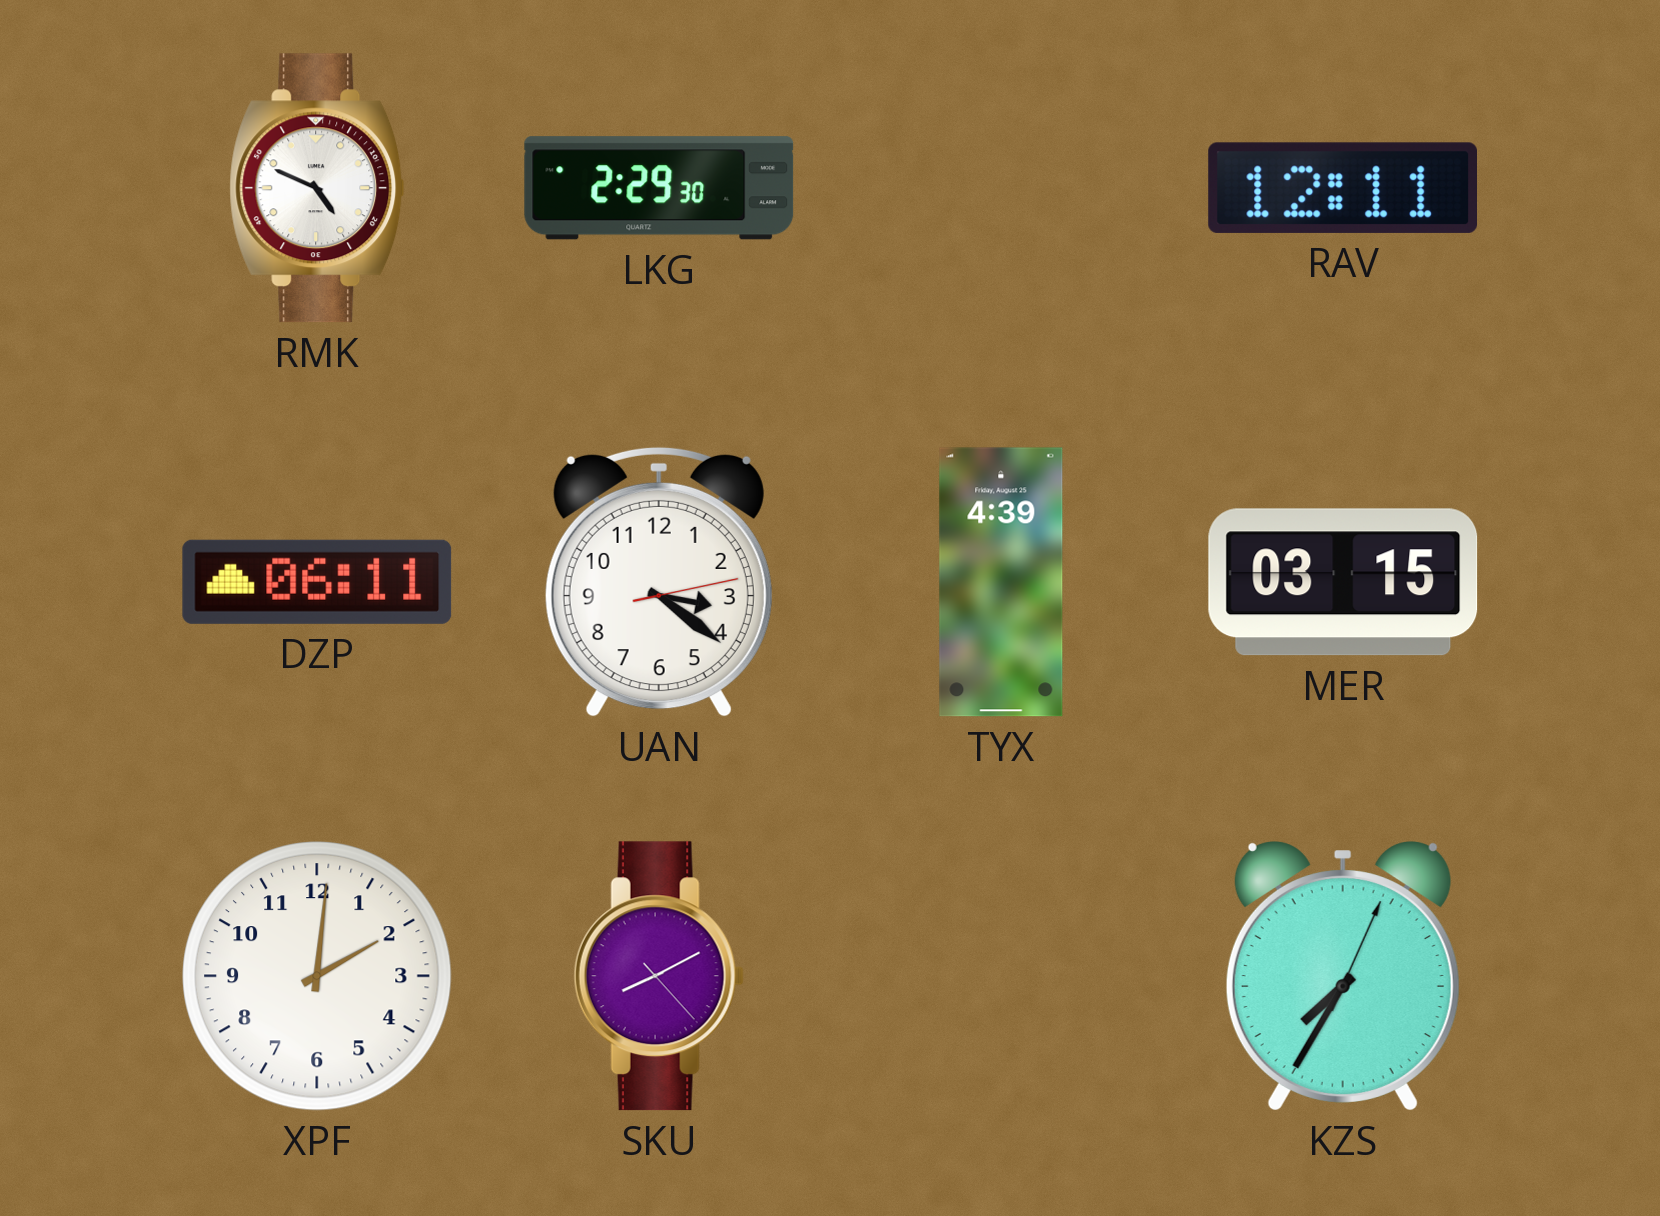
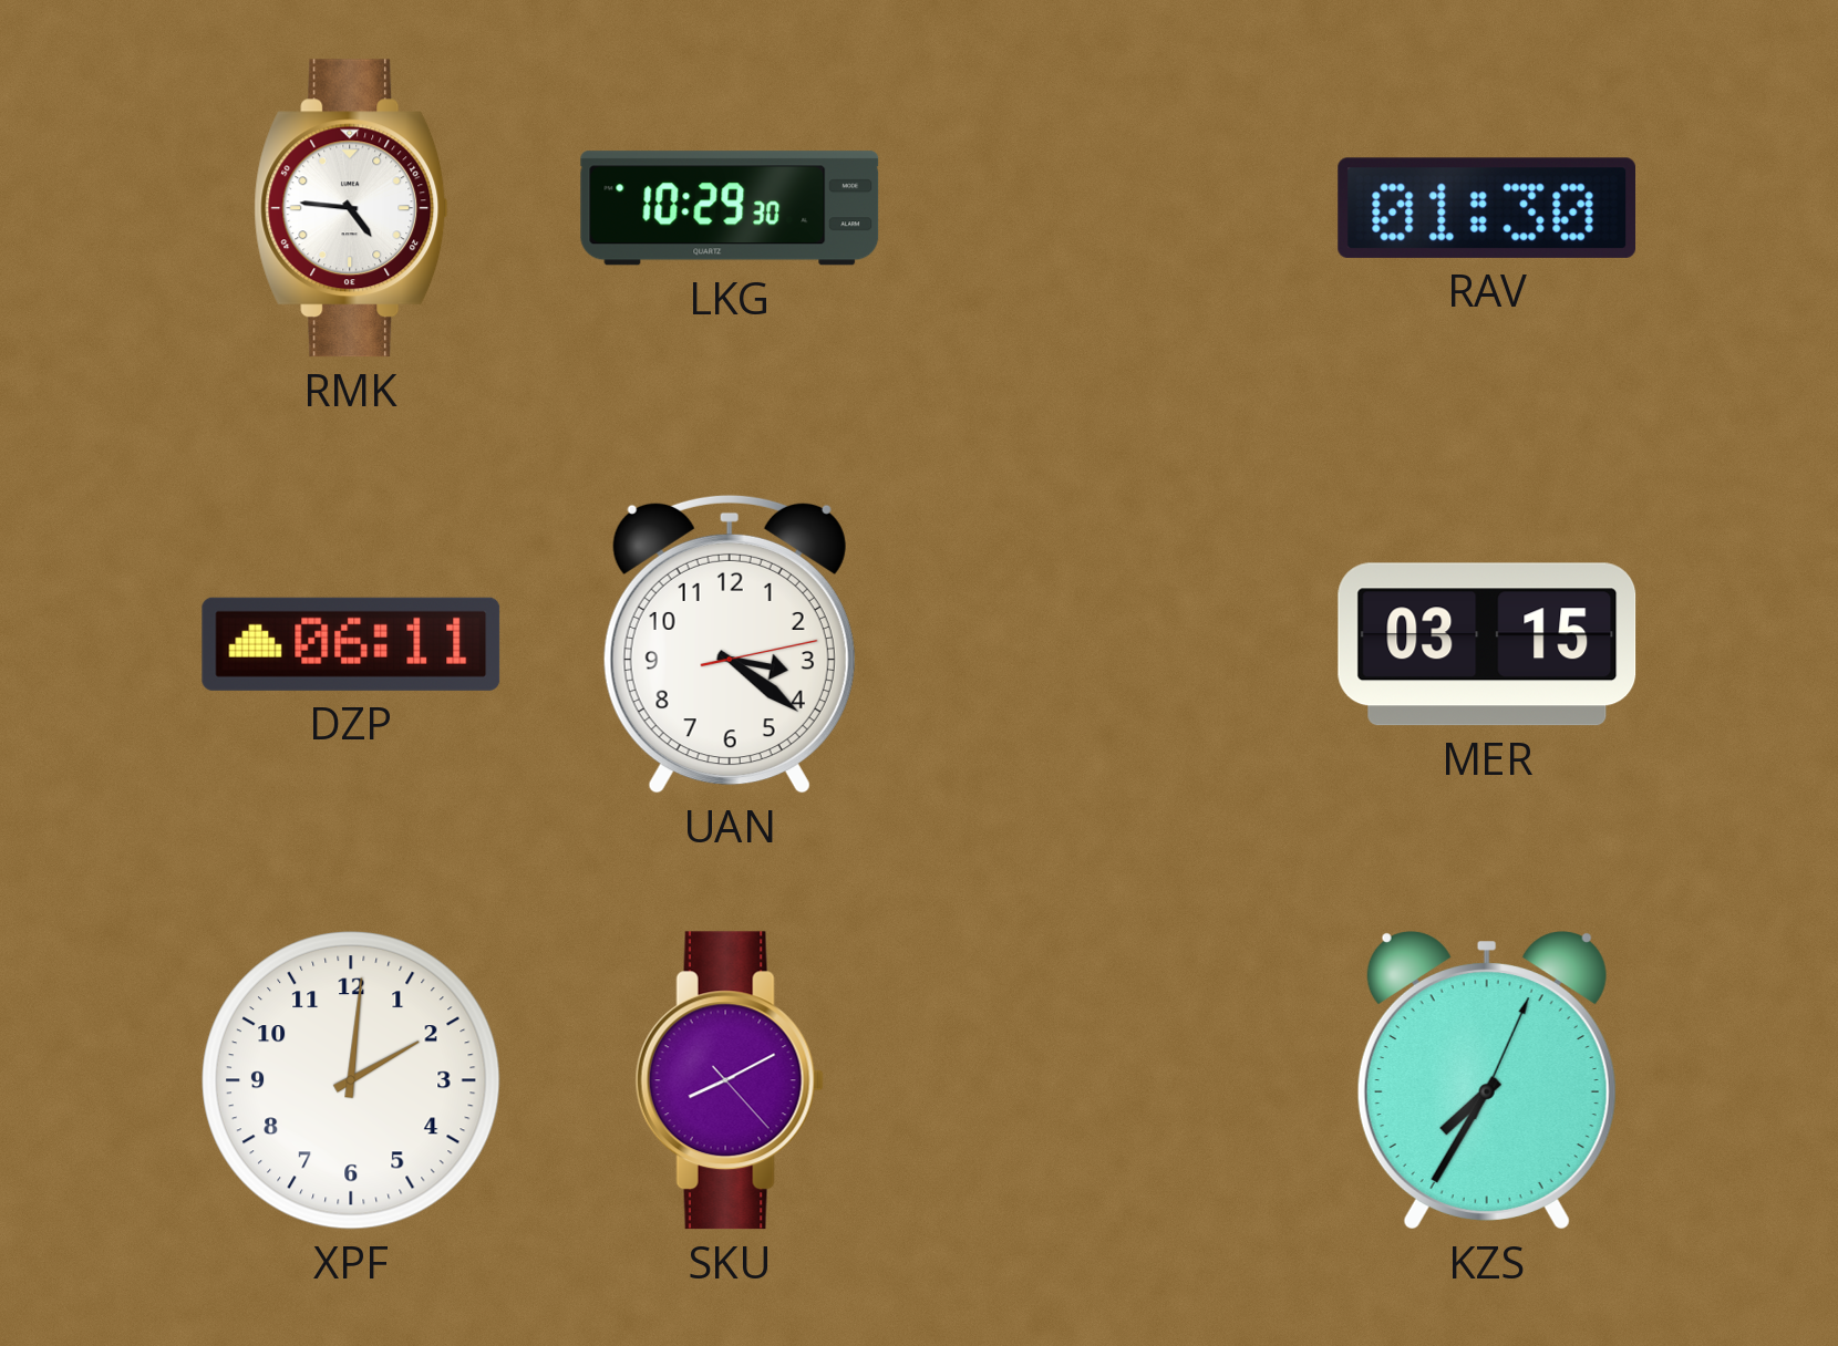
RMK: 4:49 -> 4:46 (351, 208)
LKG: 2:29 -> 10:29 (730, 208)
RAV: 12:11 -> 01:30 (1486, 208)
TYX: 4:39 -> none (1001, 582)
